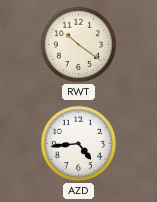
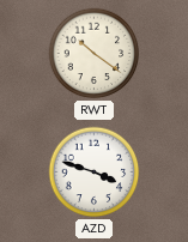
AZD: 4:44 -> 3:48 (95, 173)
